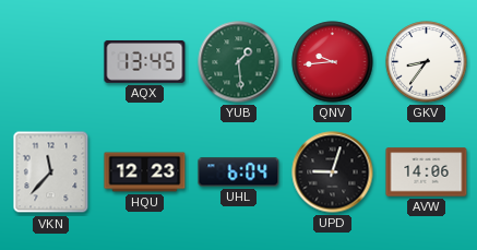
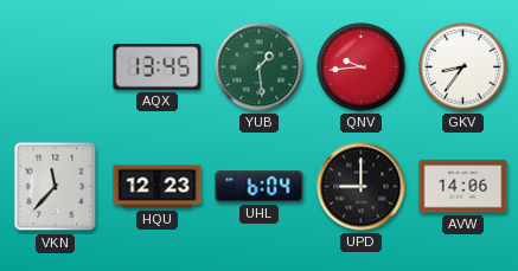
UPD: 9:03 -> 9:00 (362, 187)
